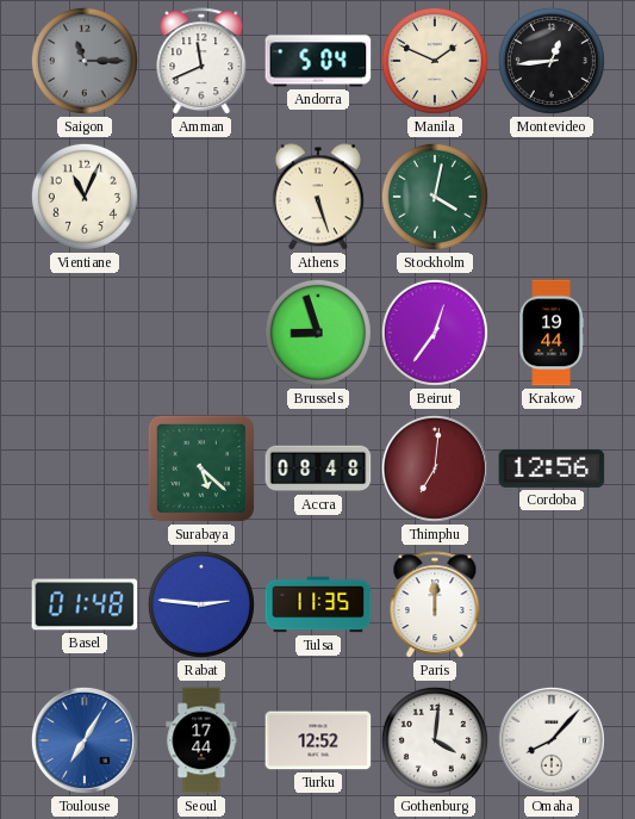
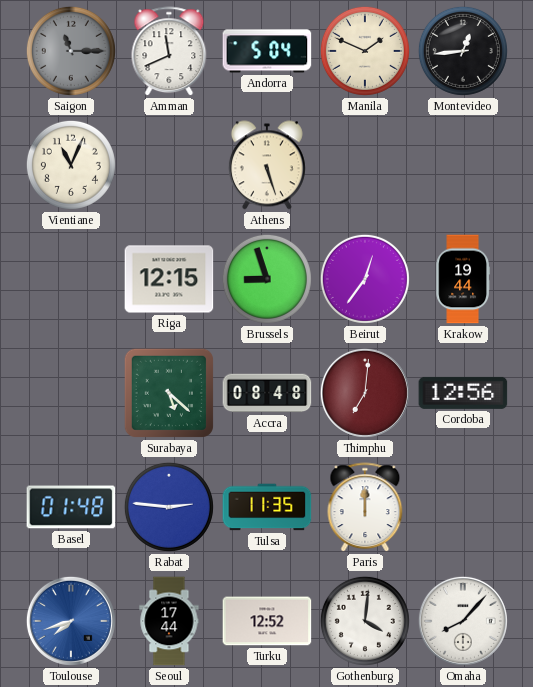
Stockholm: 4:02 -> none (435, 197)
Riga: none -> 12:15 (169, 279)
Toulouse: 7:05 -> 7:42 (71, 621)
